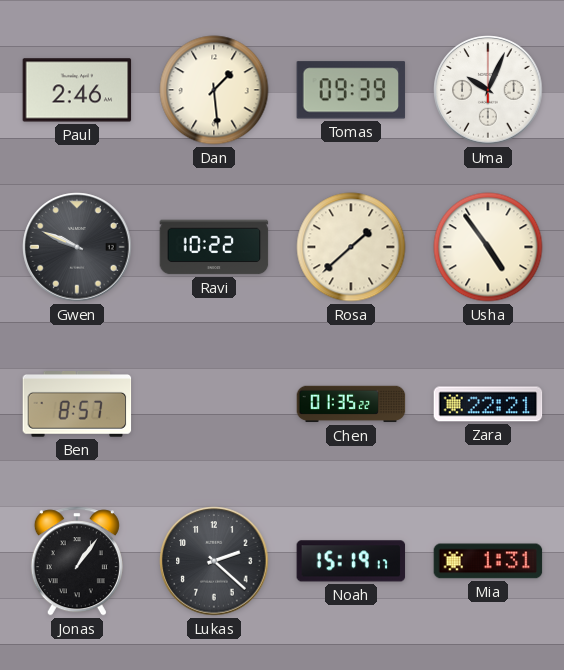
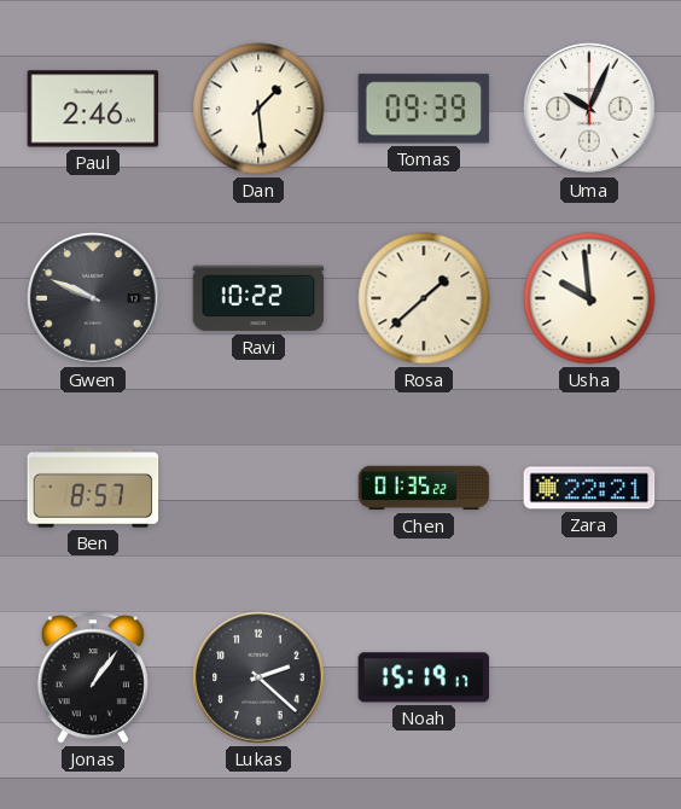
Usha: 4:54 -> 9:59 (589, 298)
Mia: 1:31 -> none (488, 561)
